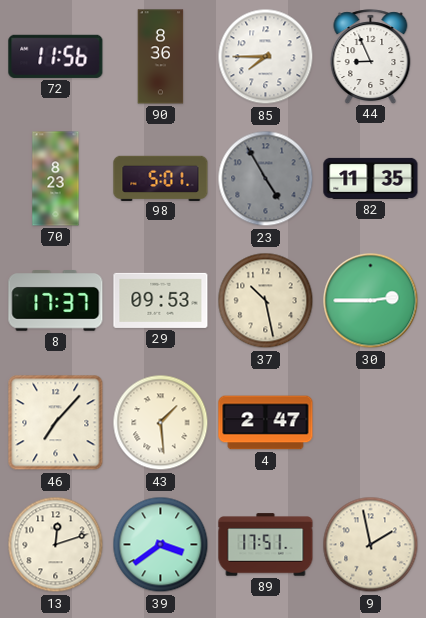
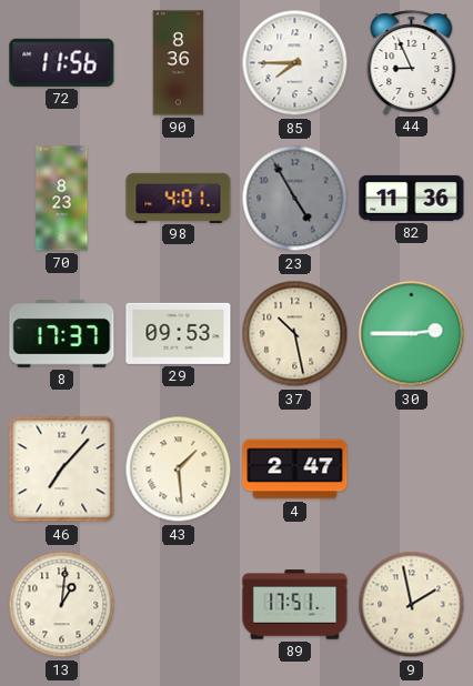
98: 5:01 -> 4:01 (179, 198)
82: 11:35 -> 11:36 (412, 198)
13: 12:12 -> 1:01 (62, 605)
39: 3:39 -> none (161, 545)
